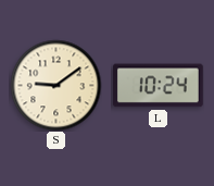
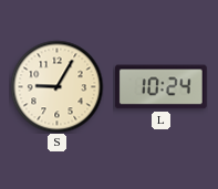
S: 9:09 -> 9:05 (56, 86)
